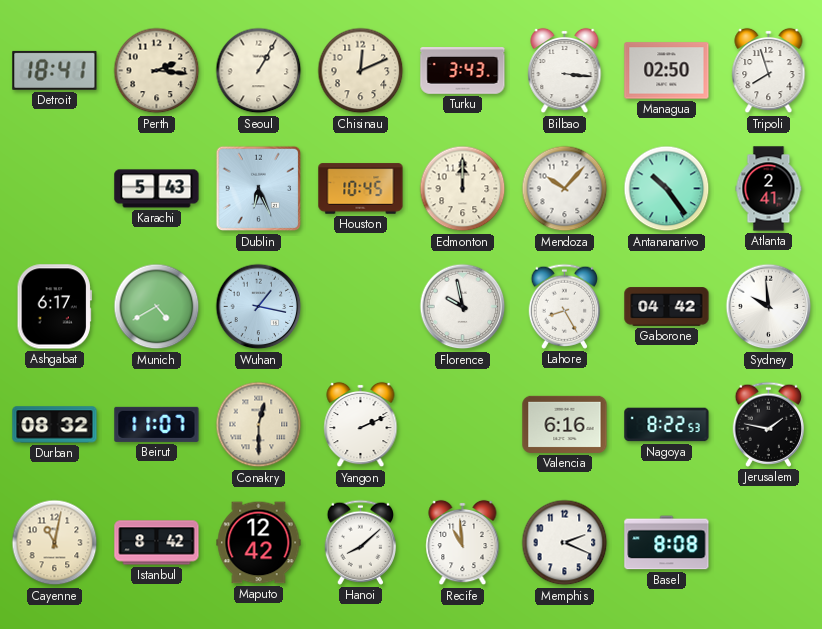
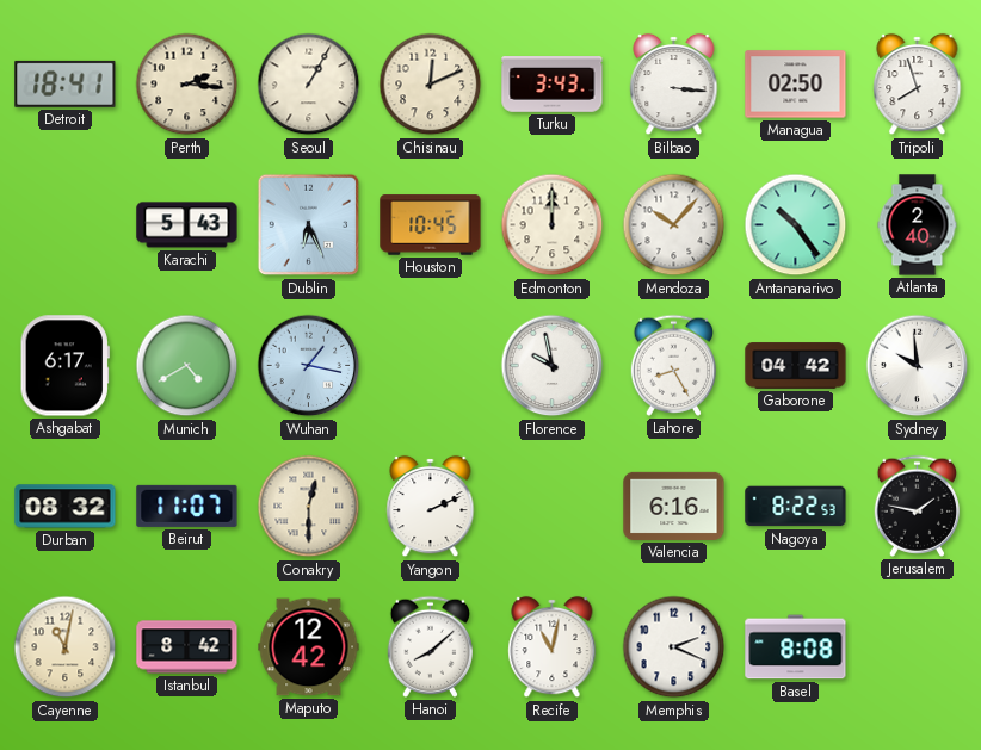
Atlanta: 2:41 -> 2:40 (918, 225)
Recife: 10:59 -> 11:02 (553, 647)
